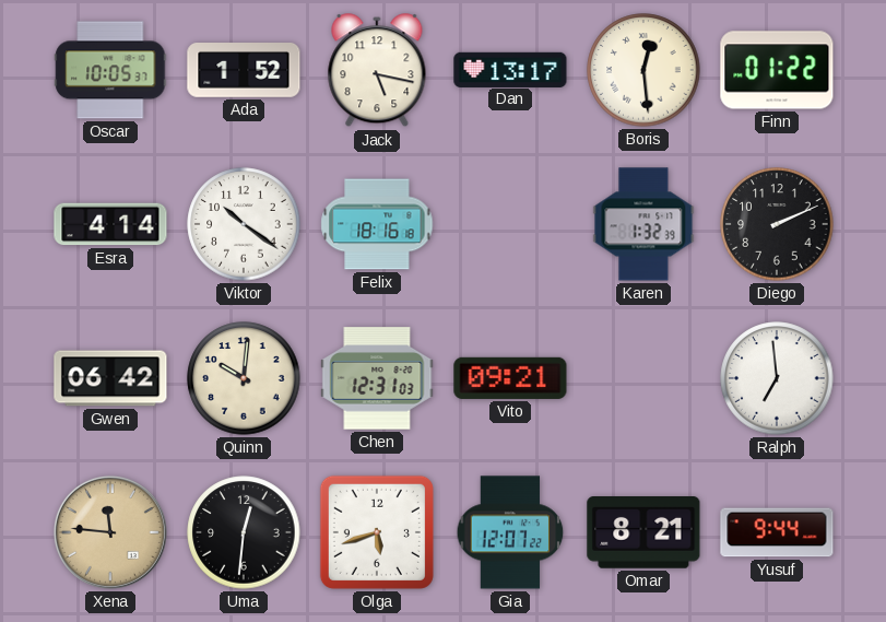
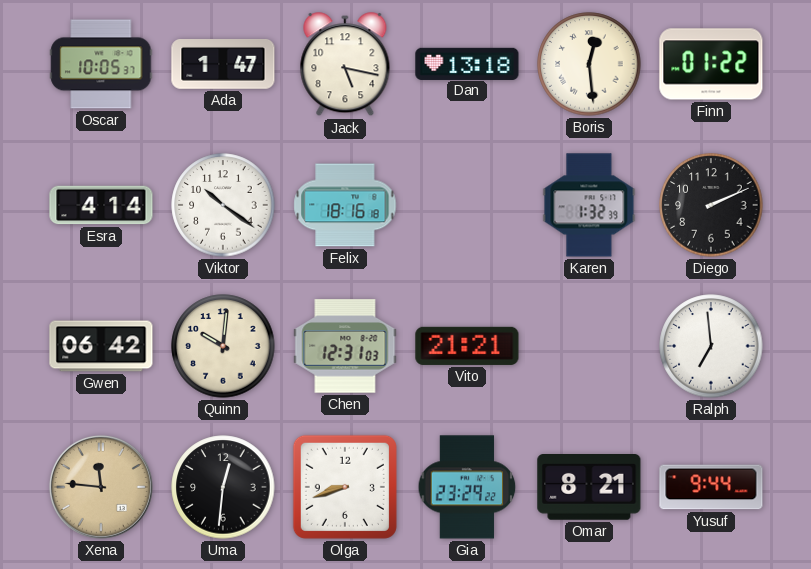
Ada: 1:52 -> 1:47 (223, 65)
Dan: 13:17 -> 13:18 (467, 63)
Vito: 09:21 -> 21:21 (467, 346)
Olga: 5:42 -> 8:42 (345, 487)
Gia: 12:07 -> 23:29 (467, 487)
